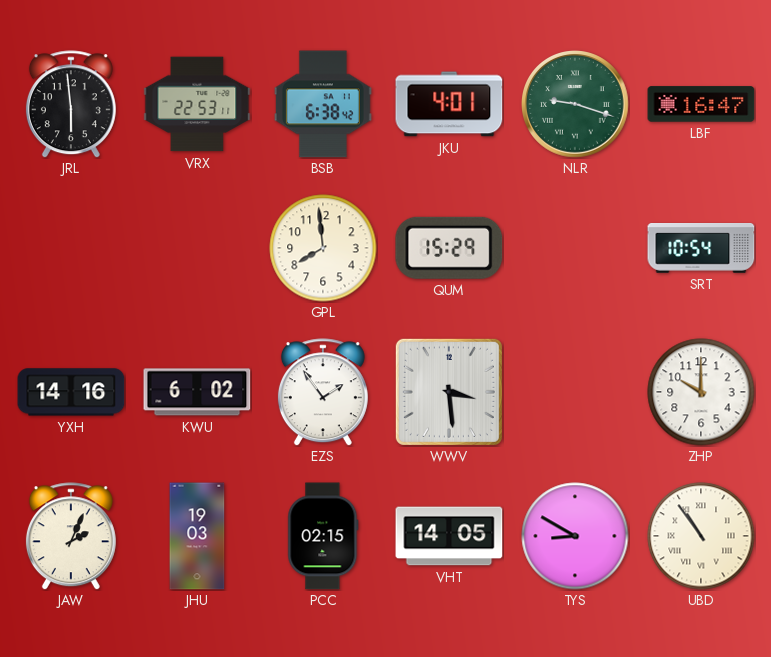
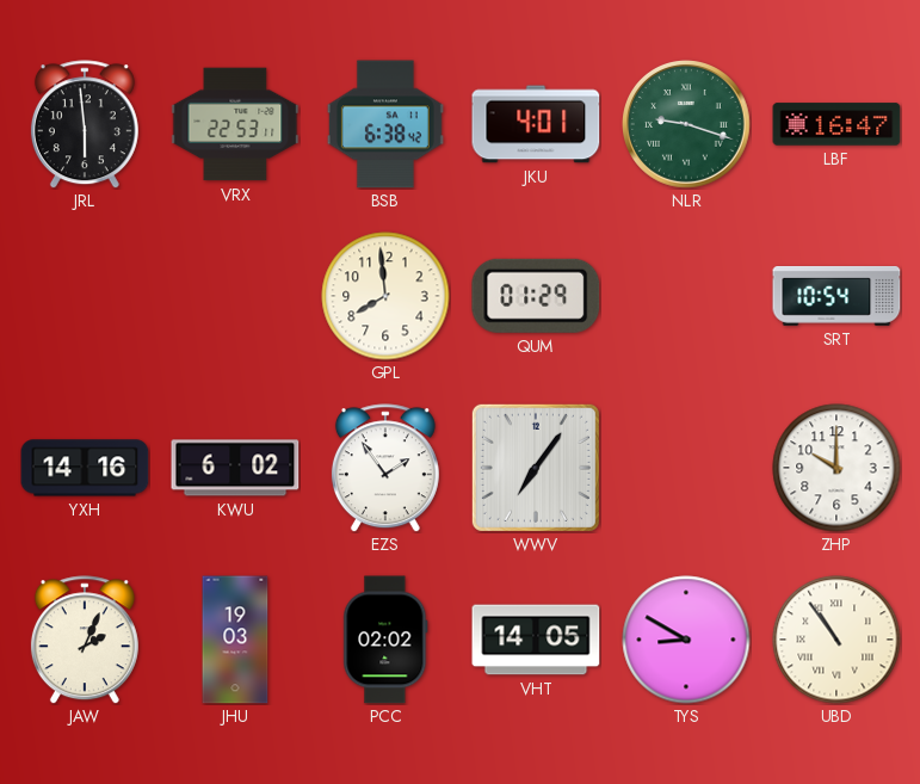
QUM: 15:29 -> 01:29 (536, 296)
WWV: 3:29 -> 7:06 (536, 468)
PCC: 02:15 -> 02:02 (385, 640)
